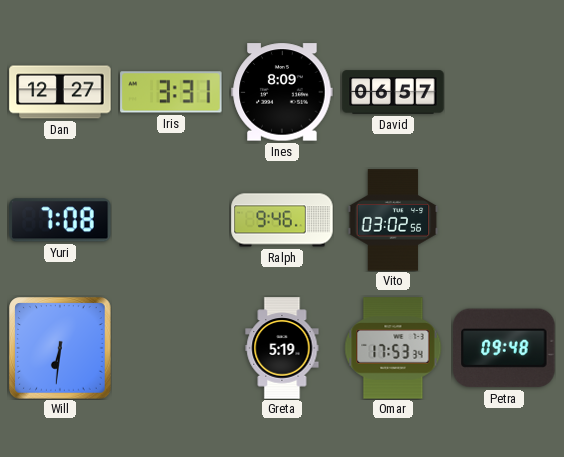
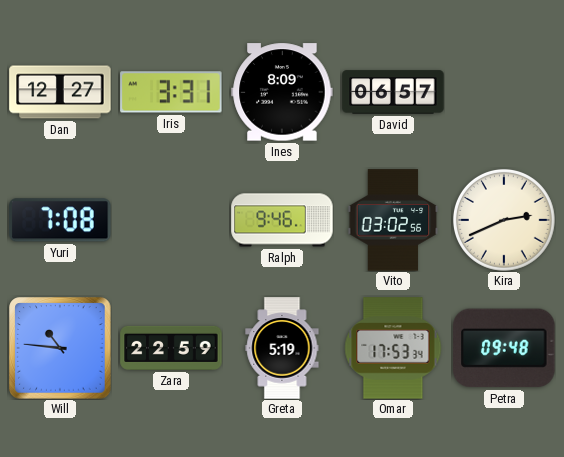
Kira: none -> 2:41 (504, 220)
Will: 6:31 -> 10:46 (60, 348)
Zara: none -> 22:59 (171, 348)
